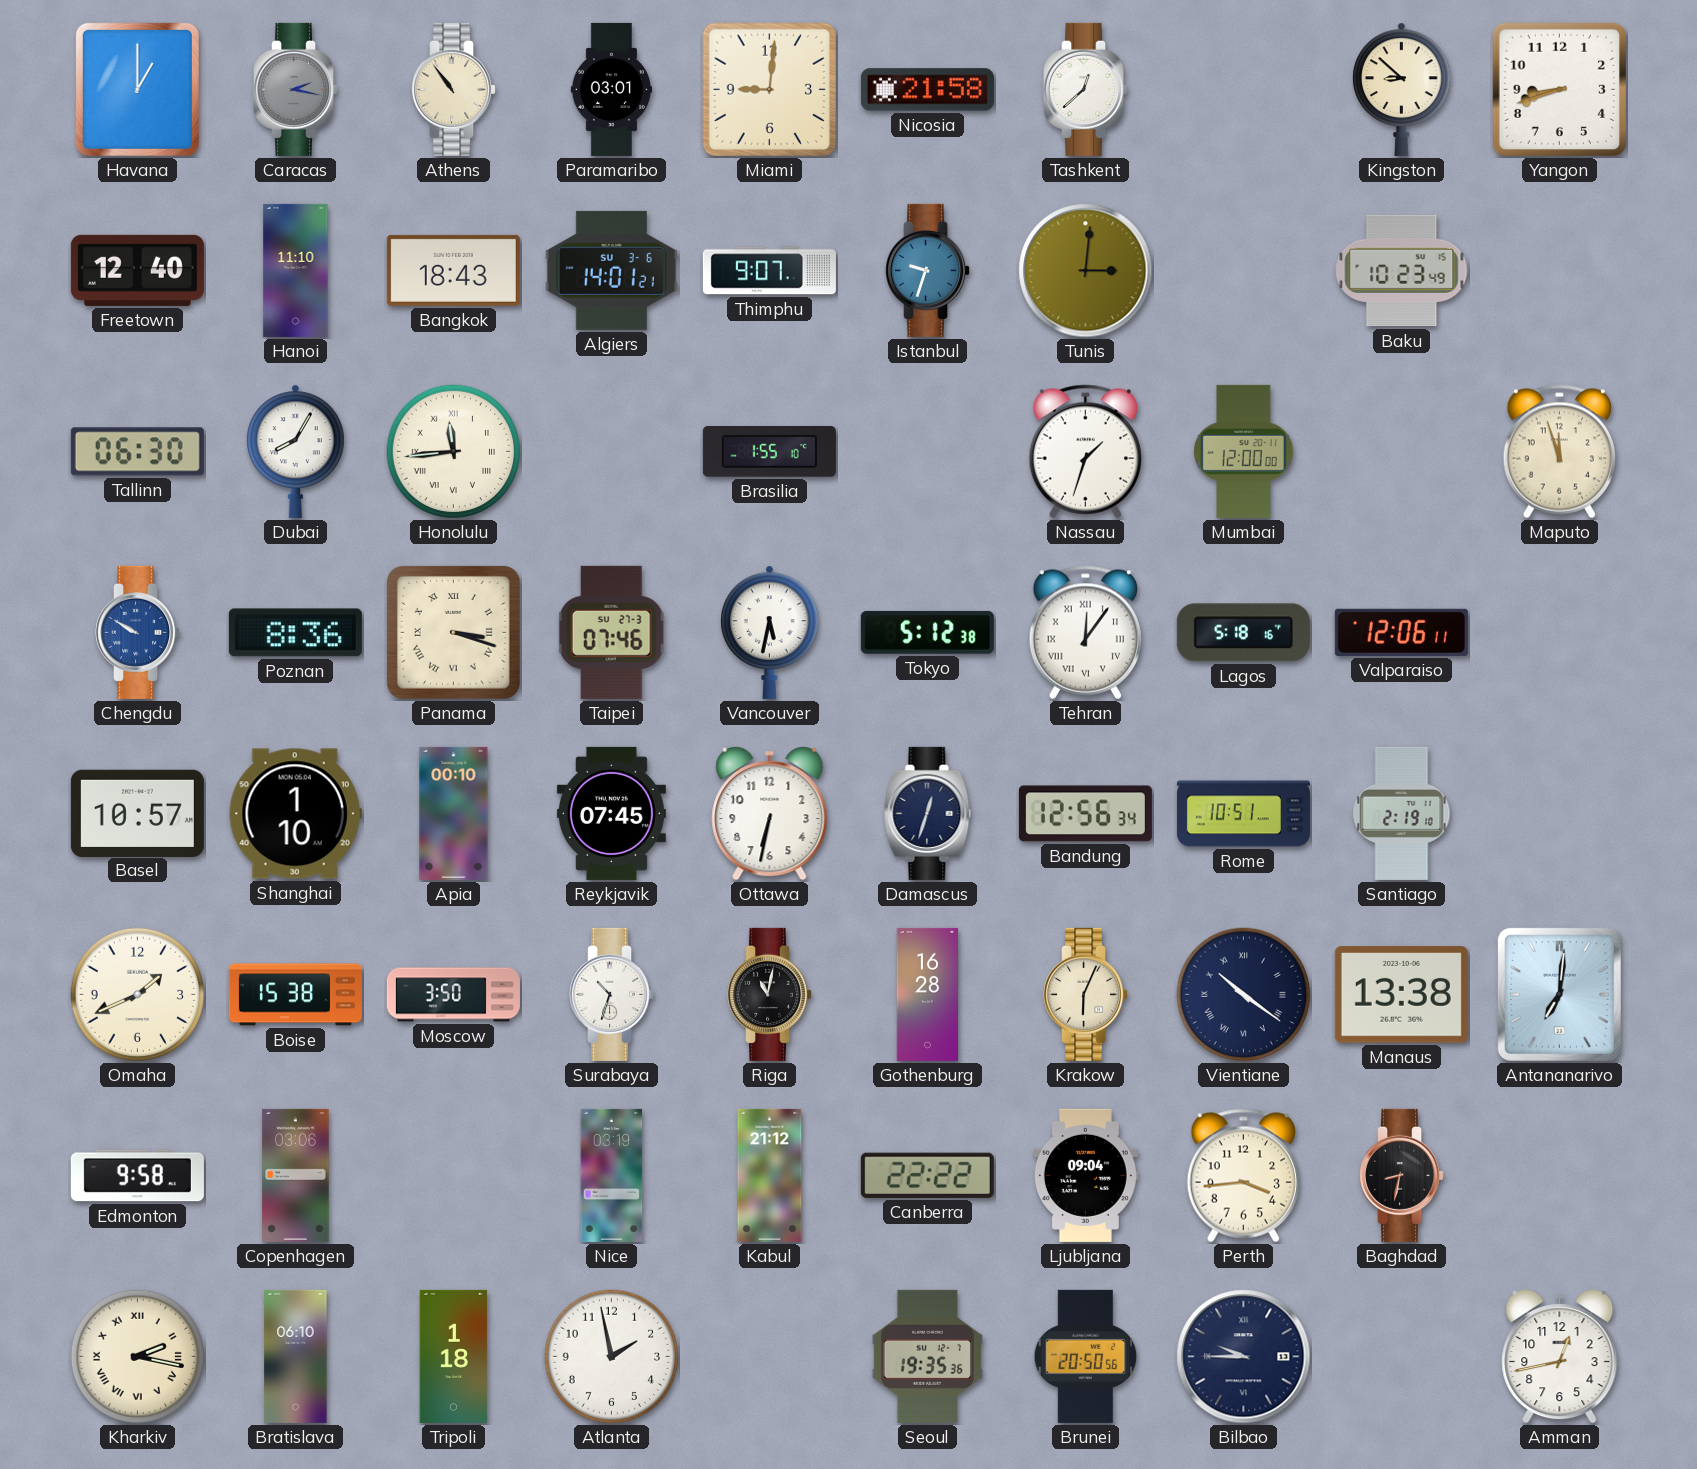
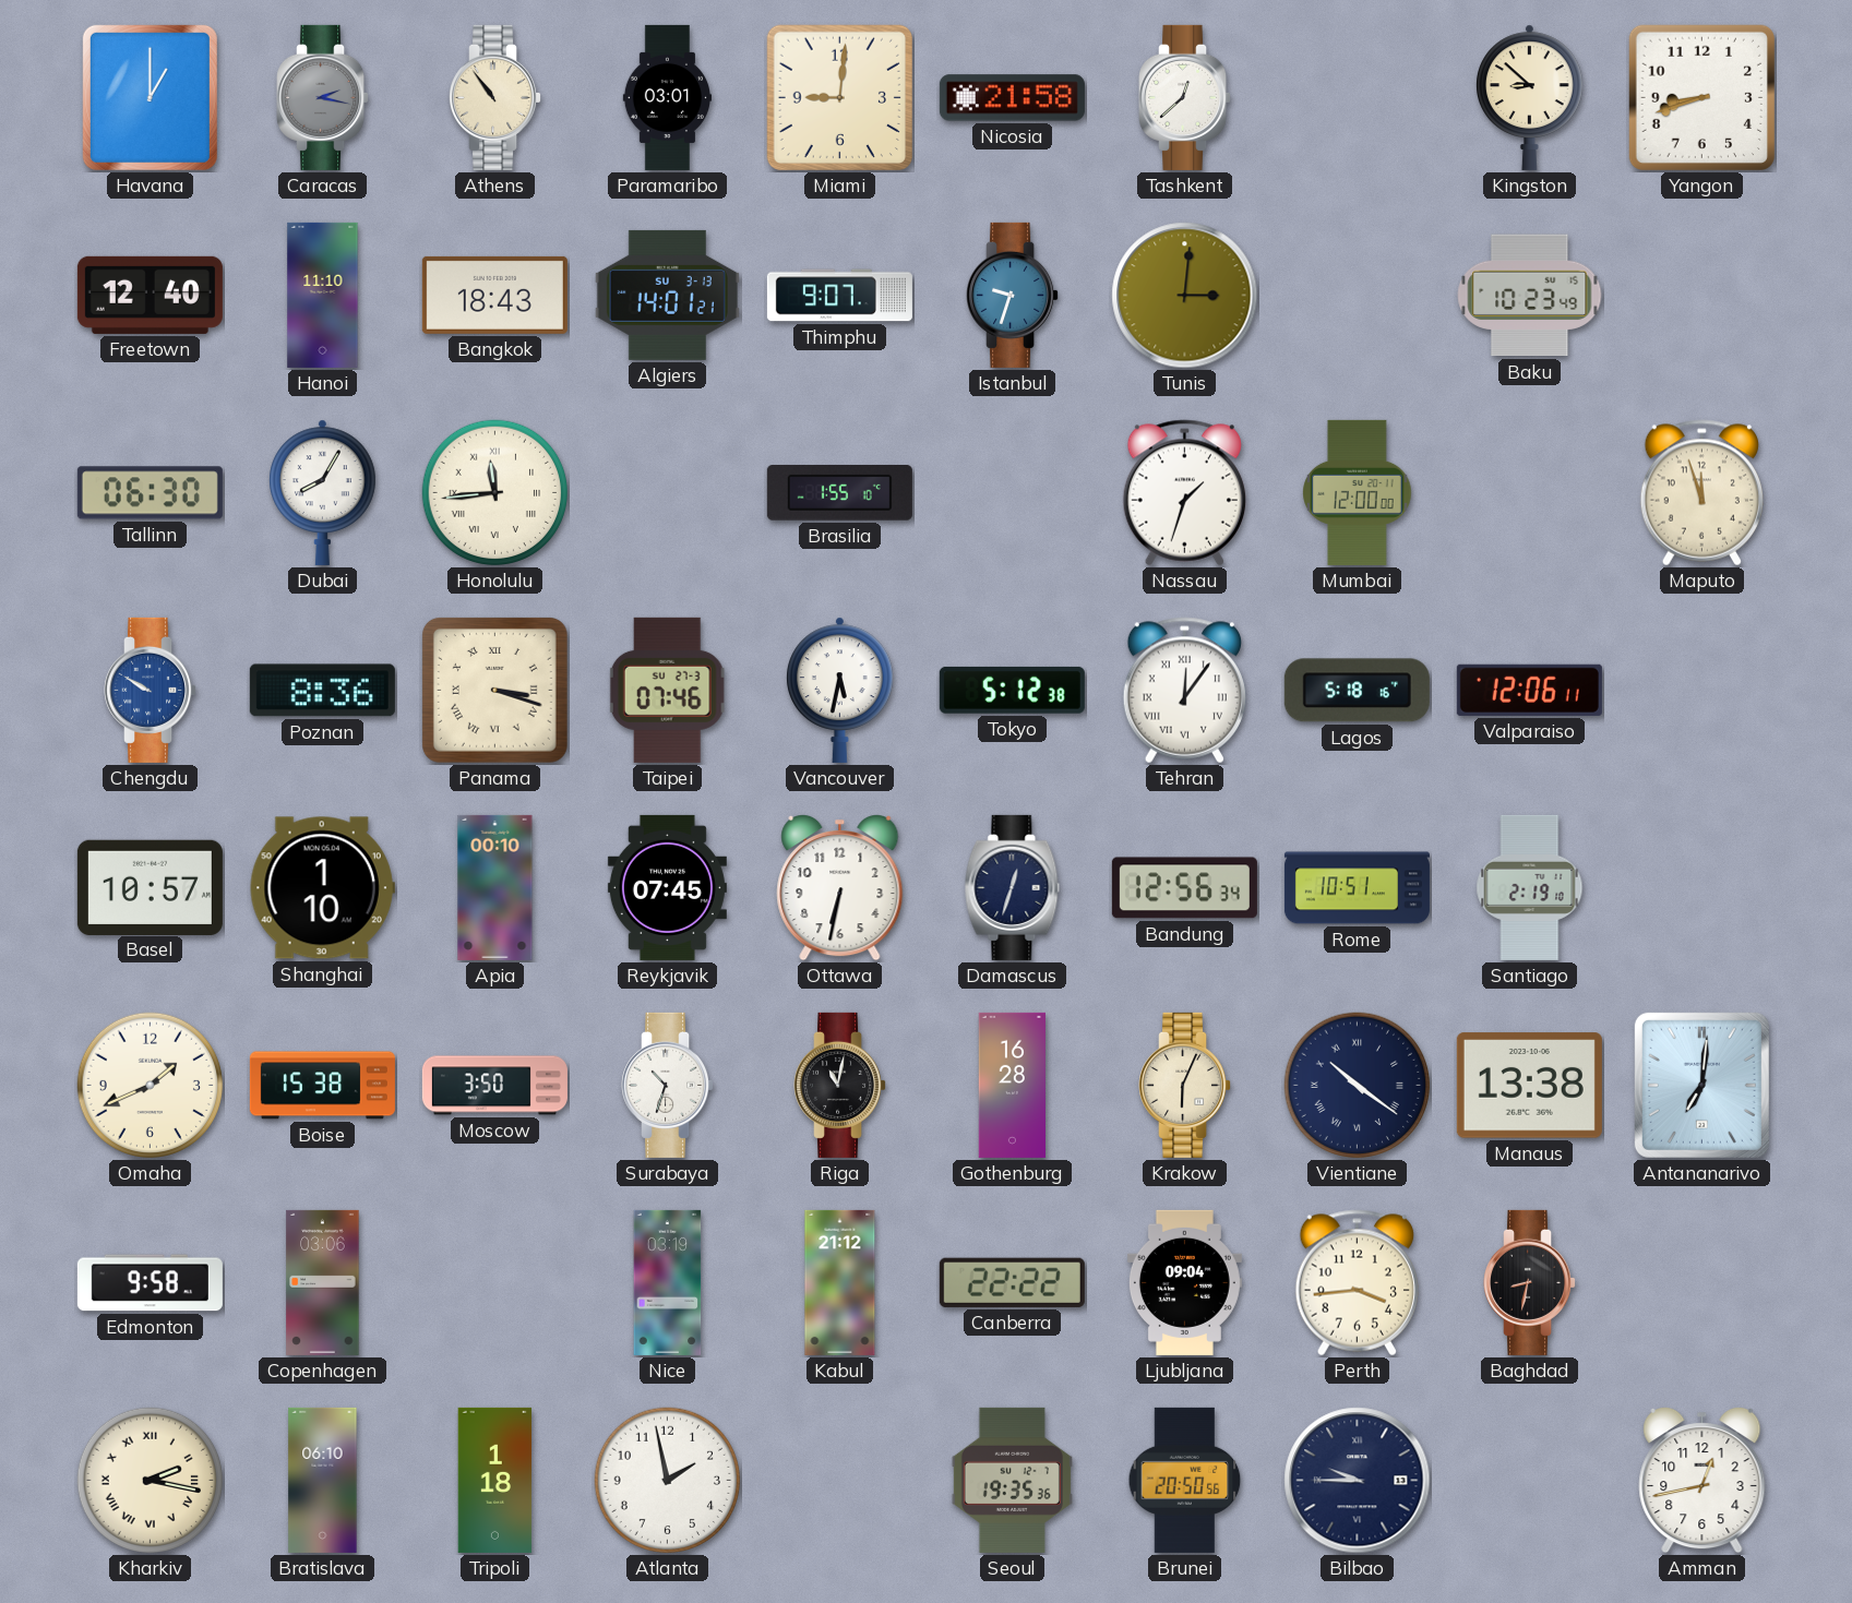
Algiers date: SU 3-6 -> SU 3-13 (667, 295)
